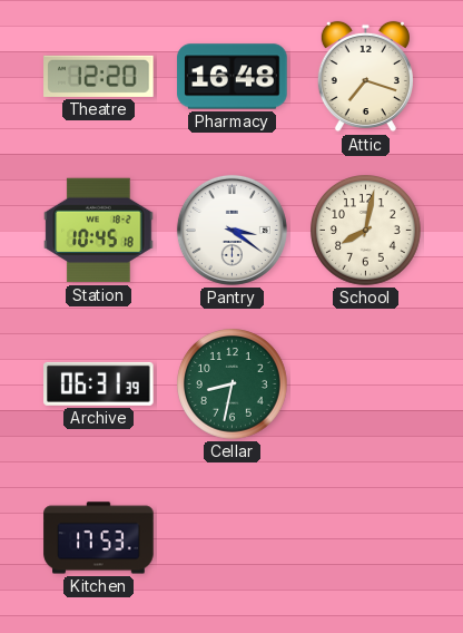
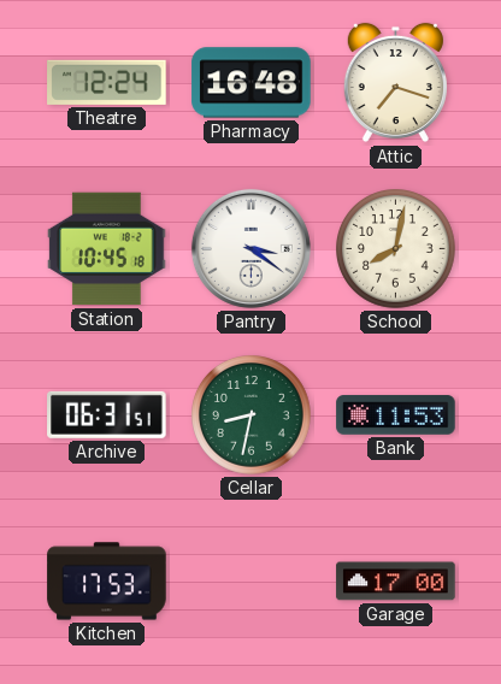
Theatre: 12:20 -> 12:24 (107, 82)
Archive: 06:31:39 -> 06:31:51 (107, 414)
Bank: none -> 11:53 (396, 415)
Garage: none -> 17:00 (396, 582)
